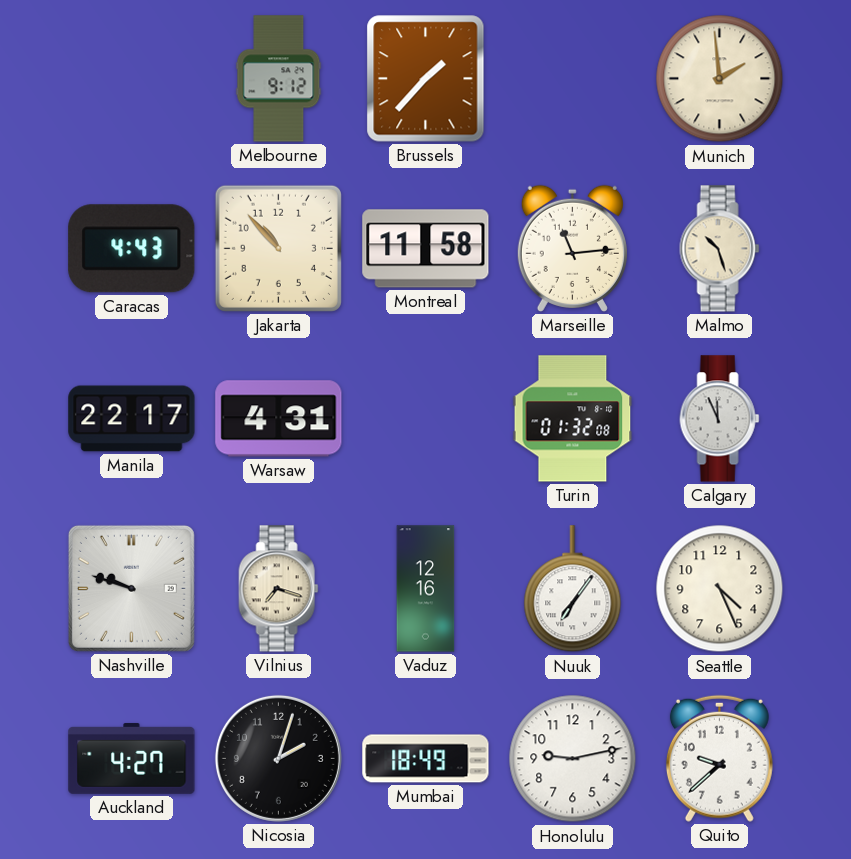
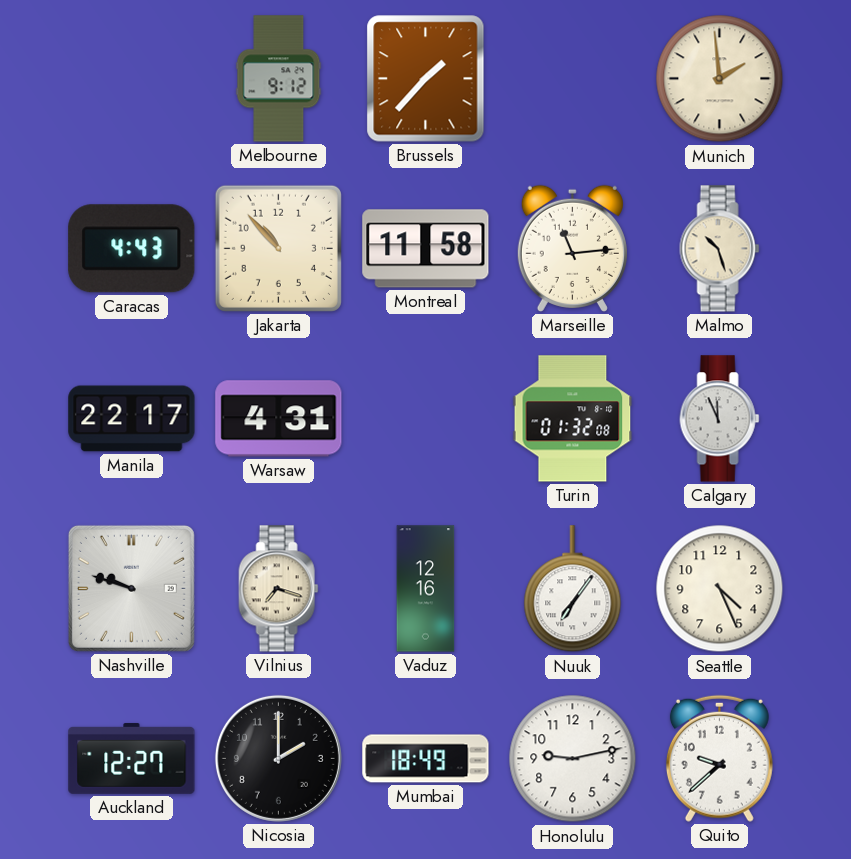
Auckland: 4:27 -> 12:27 (132, 758)
Nicosia: 2:03 -> 2:00 (278, 758)
